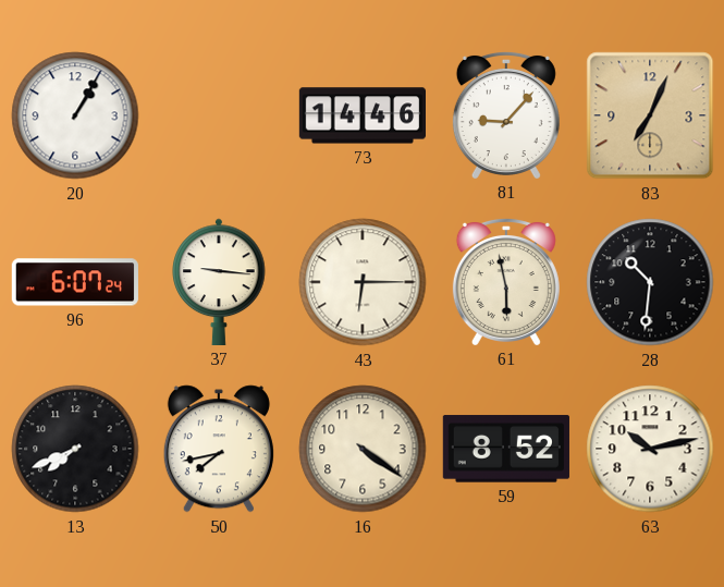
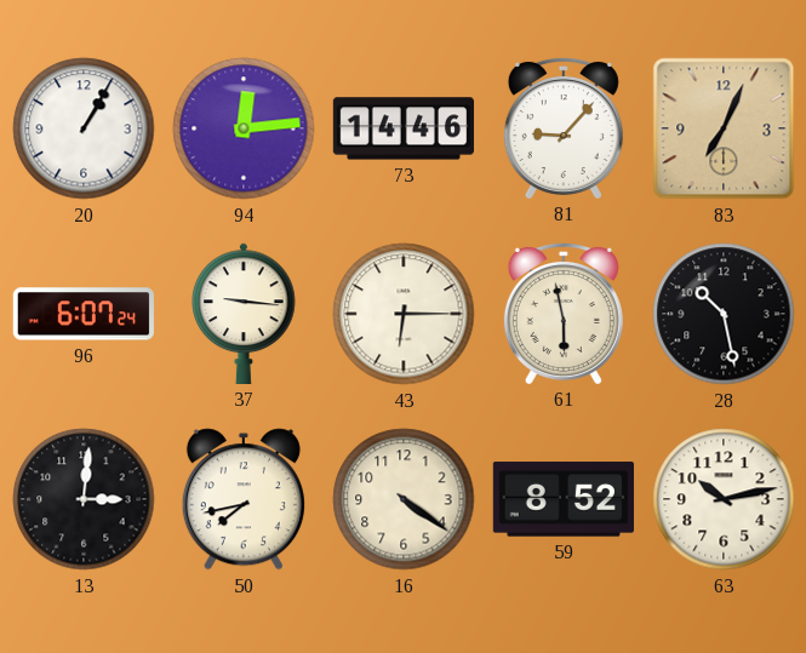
94: none -> 12:14 (244, 128)
28: 10:31 -> 10:28 (724, 314)
13: 7:41 -> 3:01 (84, 499)
